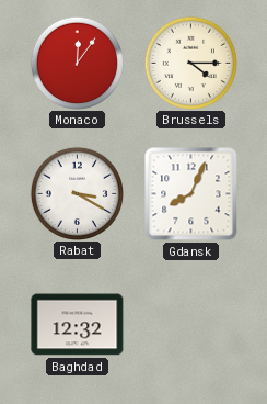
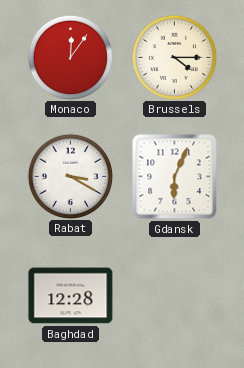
Gdansk: 8:04 -> 6:04 (175, 177)
Baghdad: 12:32 -> 12:28 (71, 296)
